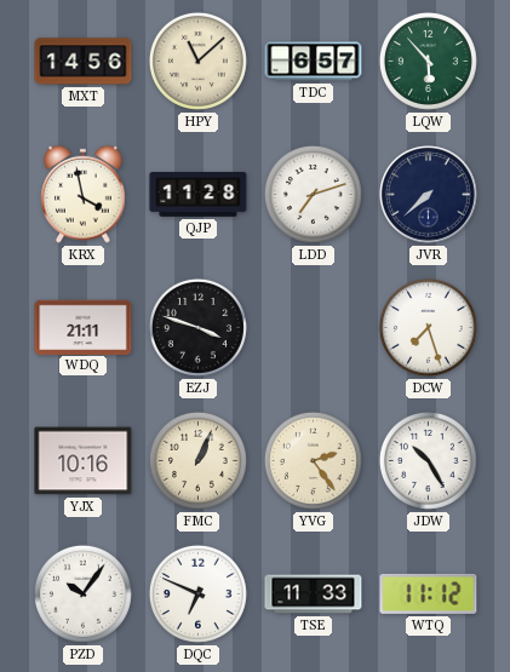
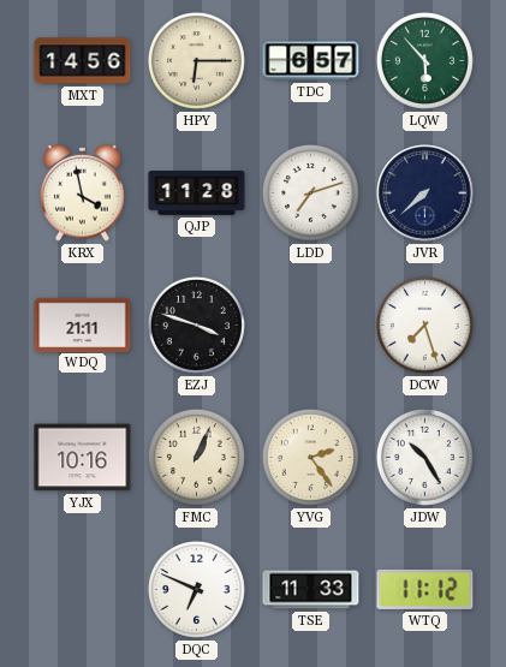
HPY: 11:08 -> 6:15 (196, 60)
PZD: 10:06 -> none (82, 593)
